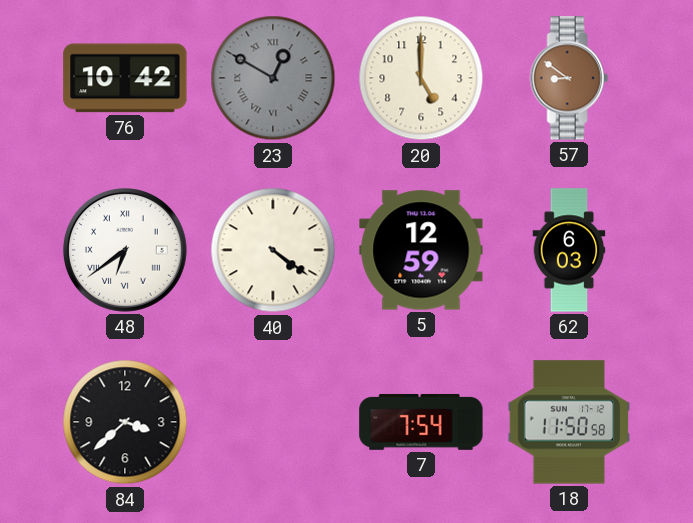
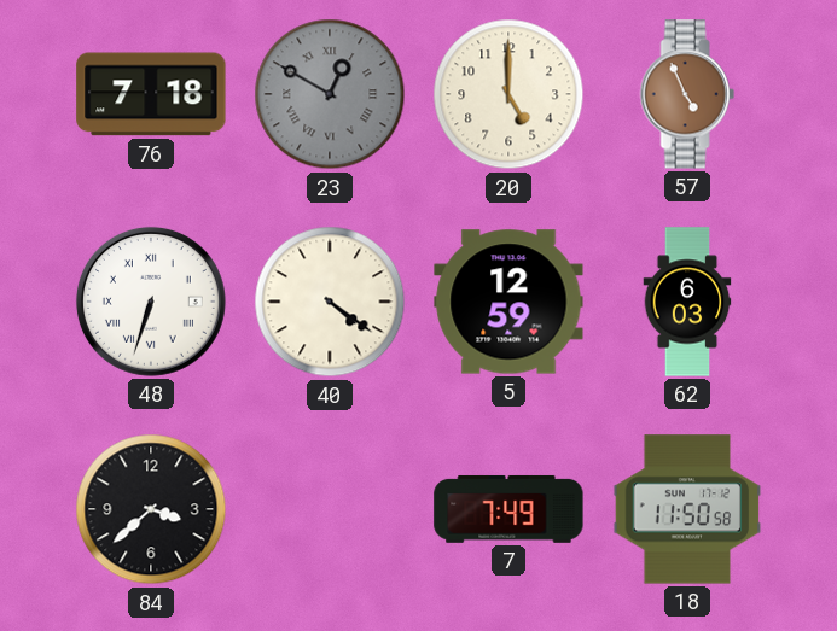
76: 10:42 -> 7:18 (151, 94)
57: 8:51 -> 4:56 (687, 94)
48: 6:39 -> 6:33 (151, 302)
7: 7:54 -> 7:49 (508, 509)
